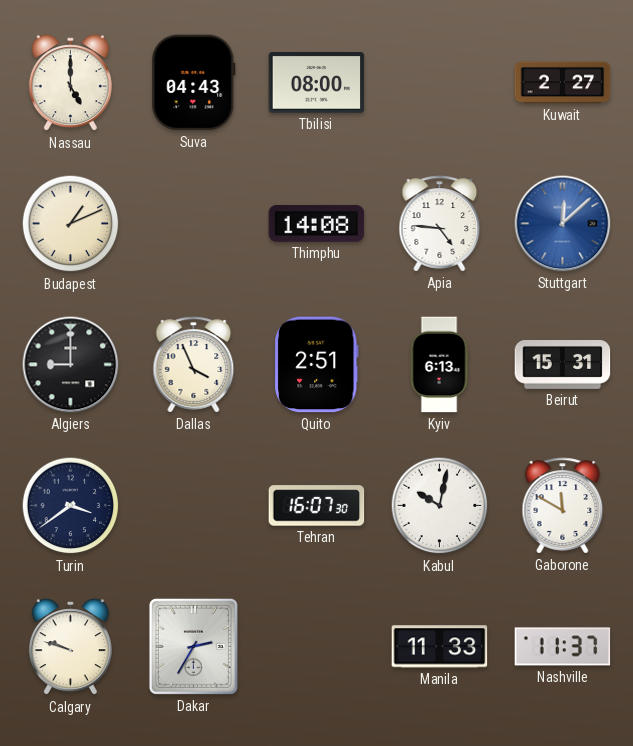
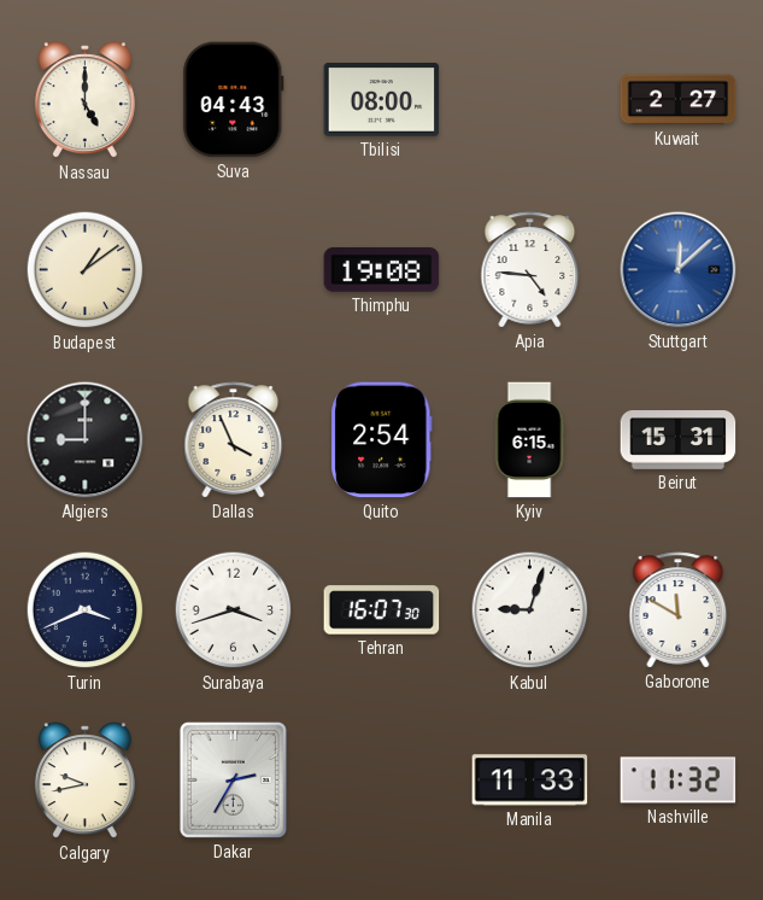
Budapest: 1:11 -> 1:09 (86, 270)
Thimphu: 14:08 -> 19:08 (382, 269)
Quito: 2:51 -> 2:54 (382, 440)
Kyiv: 6:13 -> 6:15 (529, 440)
Turin: 3:39 -> 3:41 (86, 610)
Surabaya: none -> 3:42 (234, 610)
Kabul: 10:02 -> 9:03 (530, 610)
Calgary: 9:48 -> 9:43 (84, 781)
Nashville: 11:37 -> 11:32 (679, 781)
